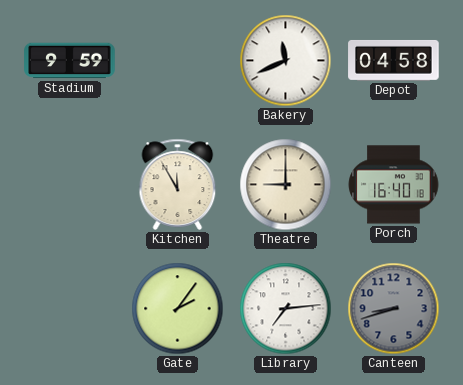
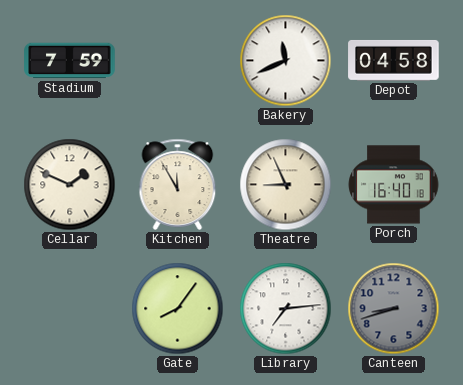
Stadium: 9:59 -> 7:59 (70, 61)
Cellar: none -> 1:49 (70, 185)
Theatre: 9:00 -> 8:56 (286, 185)
Gate: 2:06 -> 8:06 (178, 309)
